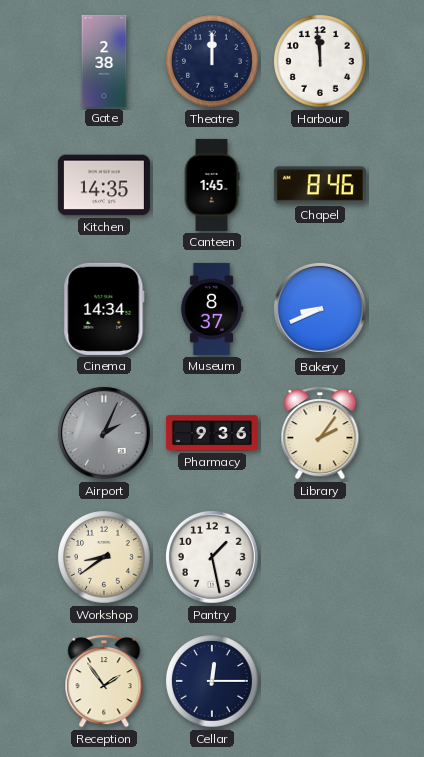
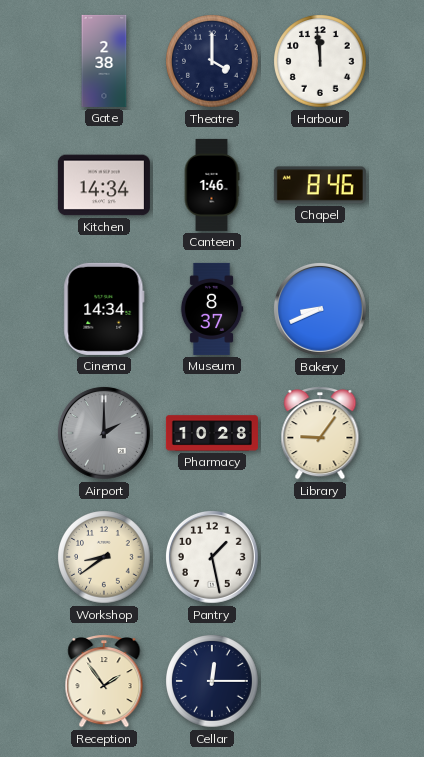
Theatre: 12:00 -> 4:00 (212, 61)
Kitchen: 14:35 -> 14:34 (104, 185)
Canteen: 1:45 -> 1:46 (212, 185)
Airport: 2:04 -> 2:00 (104, 433)
Pharmacy: 9:36 -> 10:28 (212, 433)
Library: 2:06 -> 9:06 (320, 434)
